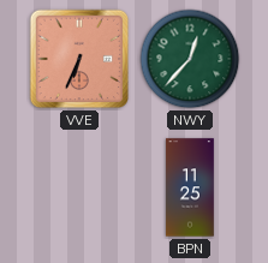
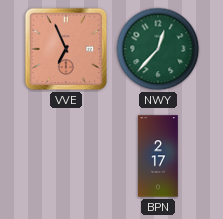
VVE: 6:34 -> 6:56 (66, 49)
BPN: 11:25 -> 2:17 (158, 156)
